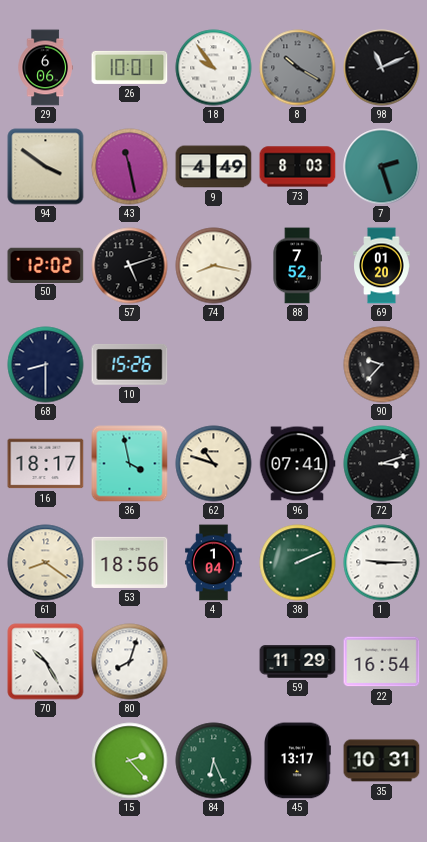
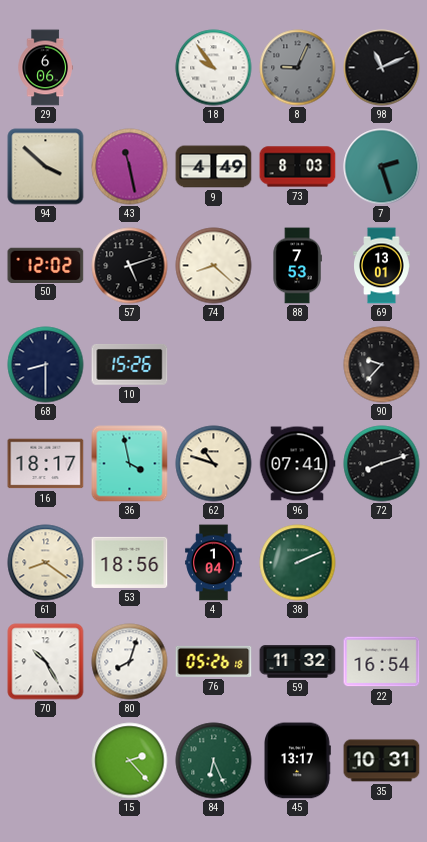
26: 10:01 -> none (130, 67)
8: 10:20 -> 9:04 (298, 68)
94: 3:51 -> 3:52 (46, 167)
74: 8:17 -> 8:22 (214, 266)
88: 7:52 -> 7:53 (297, 266)
69: 01:20 -> 13:01 (382, 266)
72: 3:12 -> 8:12 (382, 464)
1: 9:15 -> none (382, 563)
76: none -> 05:26 (214, 661)
59: 11:29 -> 11:32 (298, 662)
